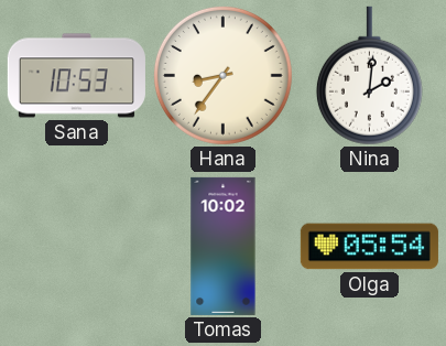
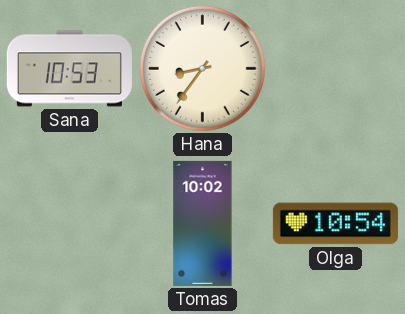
Nina: 2:01 -> none (369, 76)
Olga: 05:54 -> 10:54 (335, 224)
